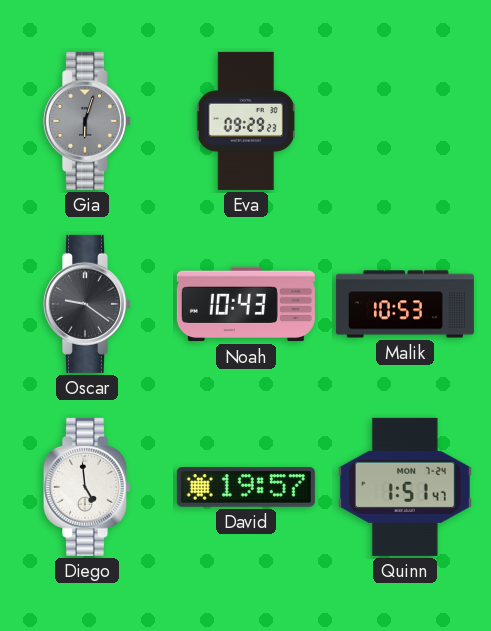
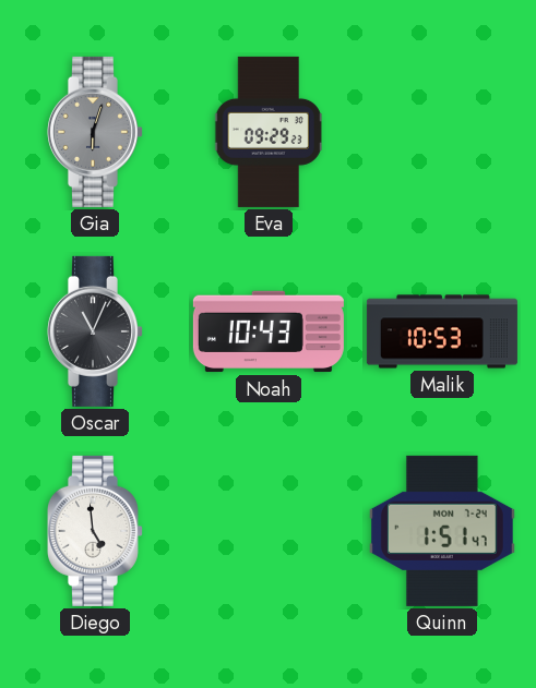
Oscar: 9:21 -> 11:04 (94, 331)
David: 19:57 -> none (246, 487)
